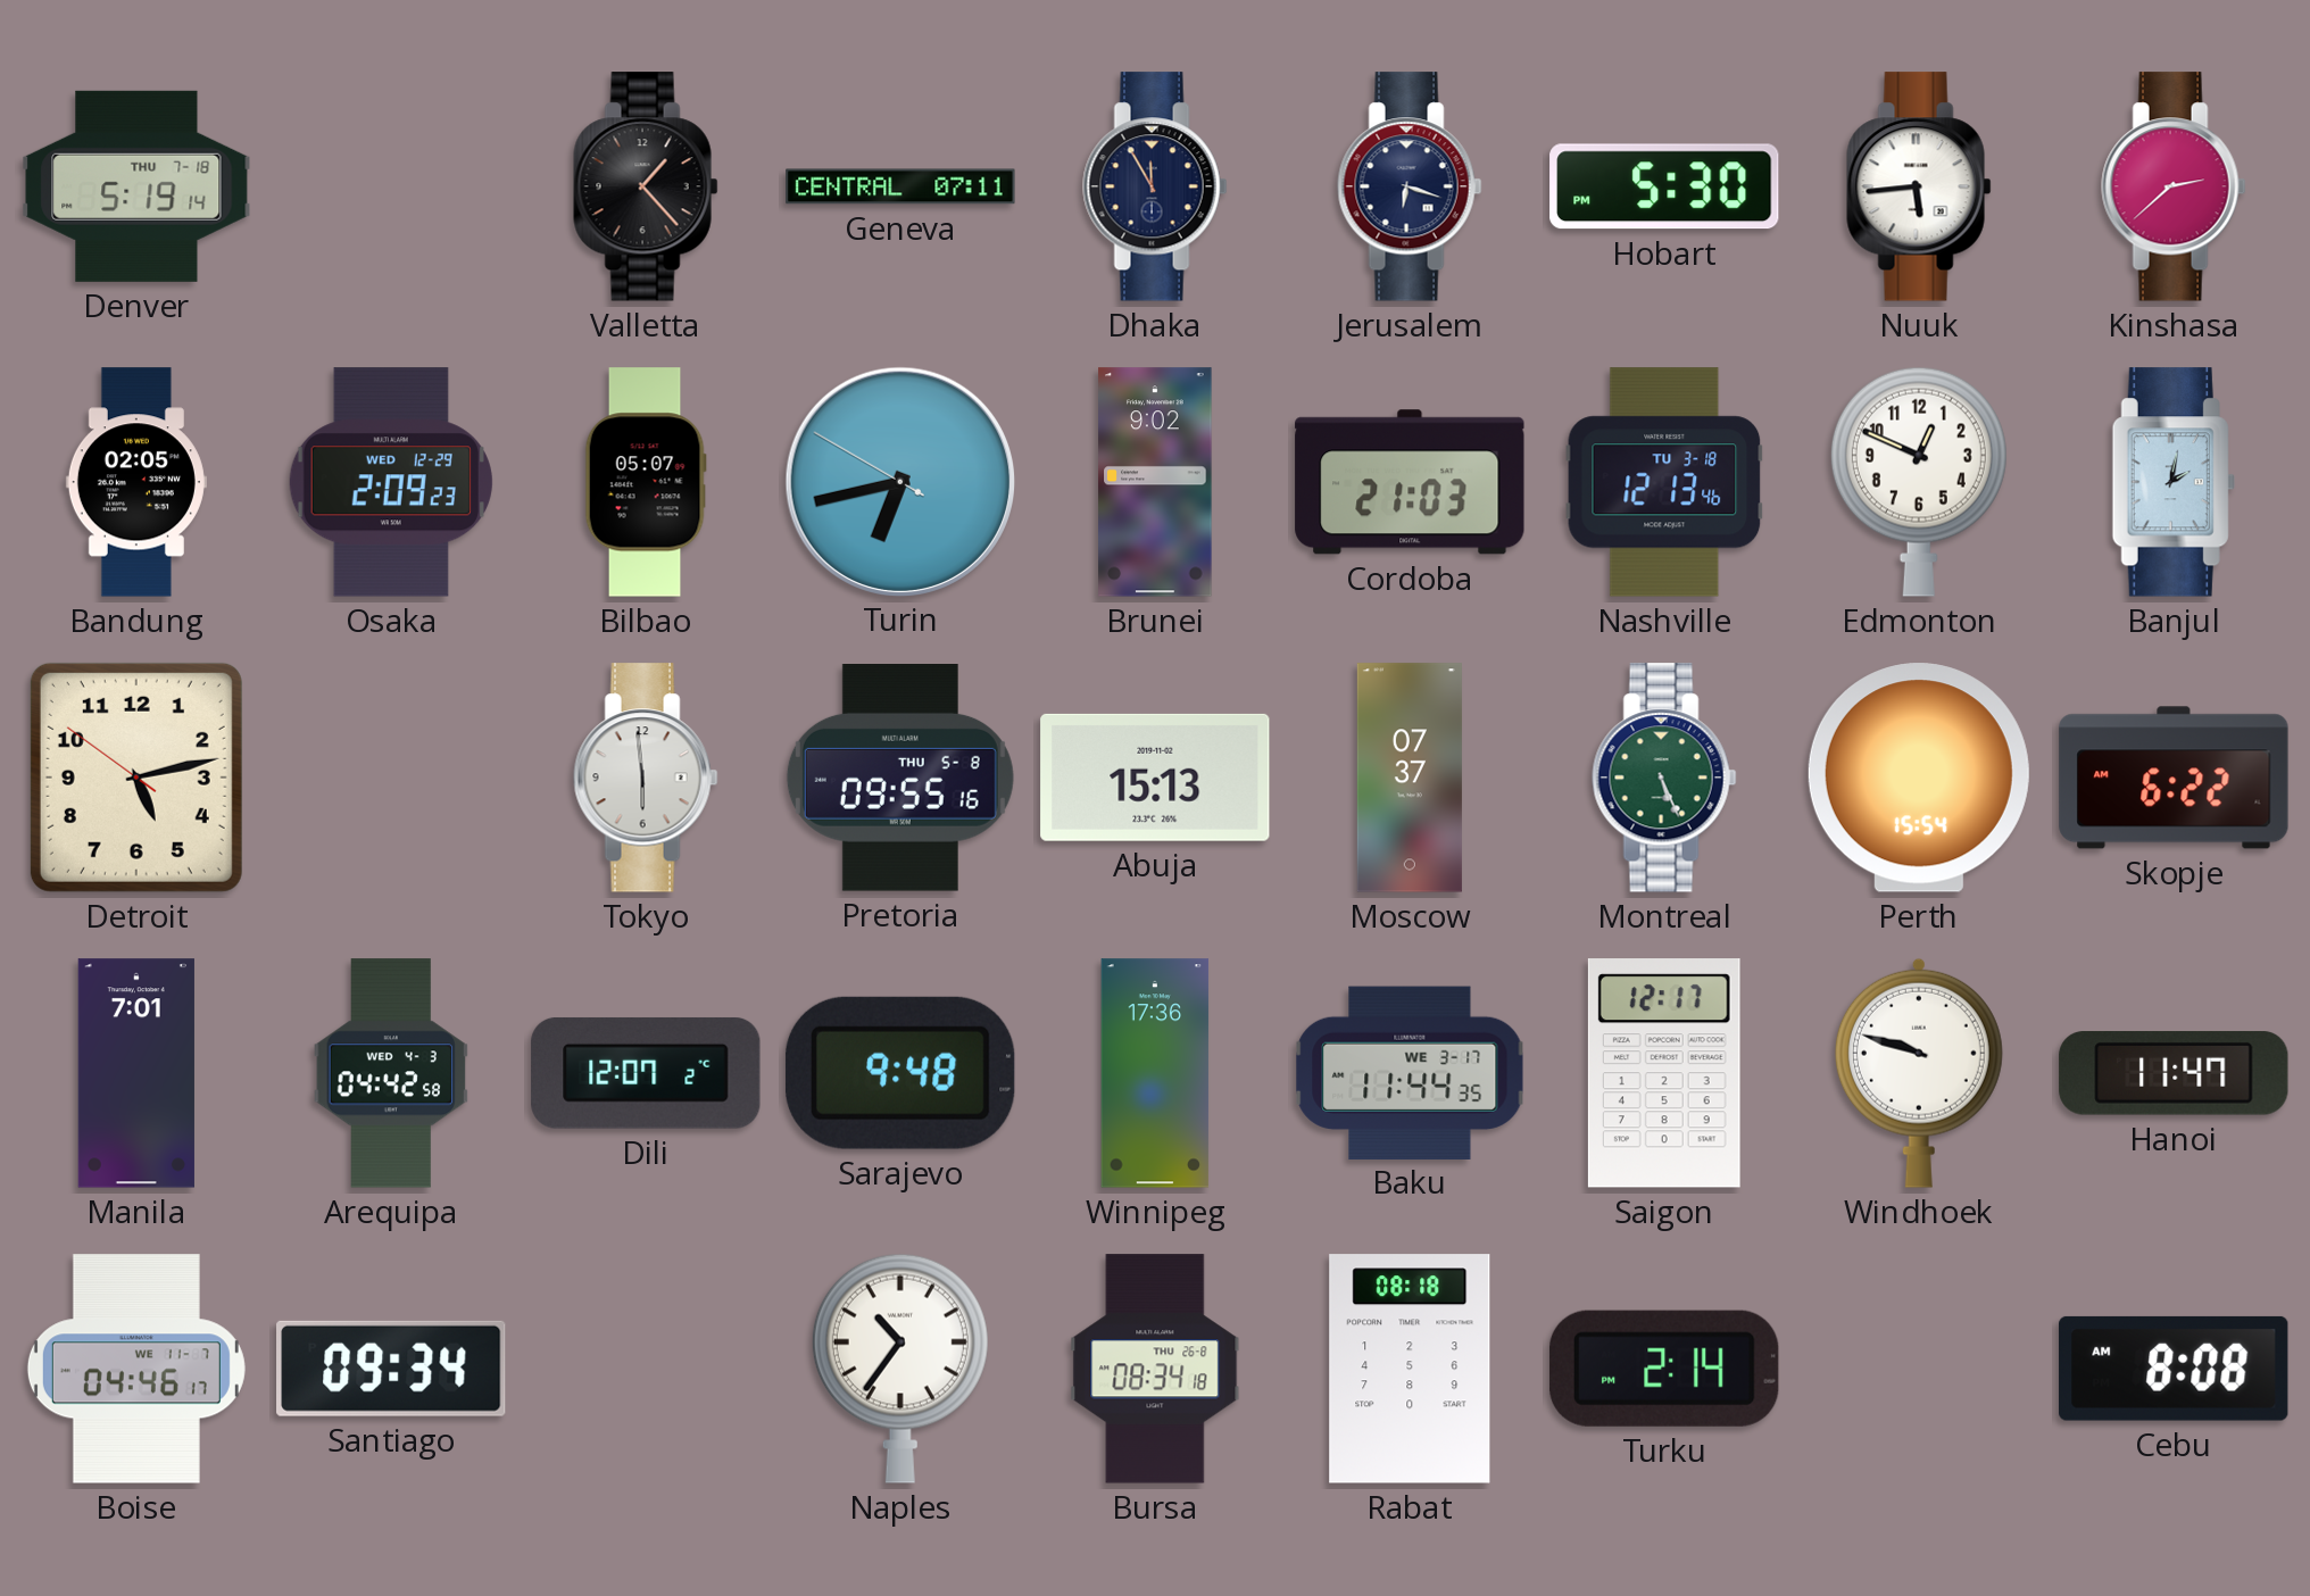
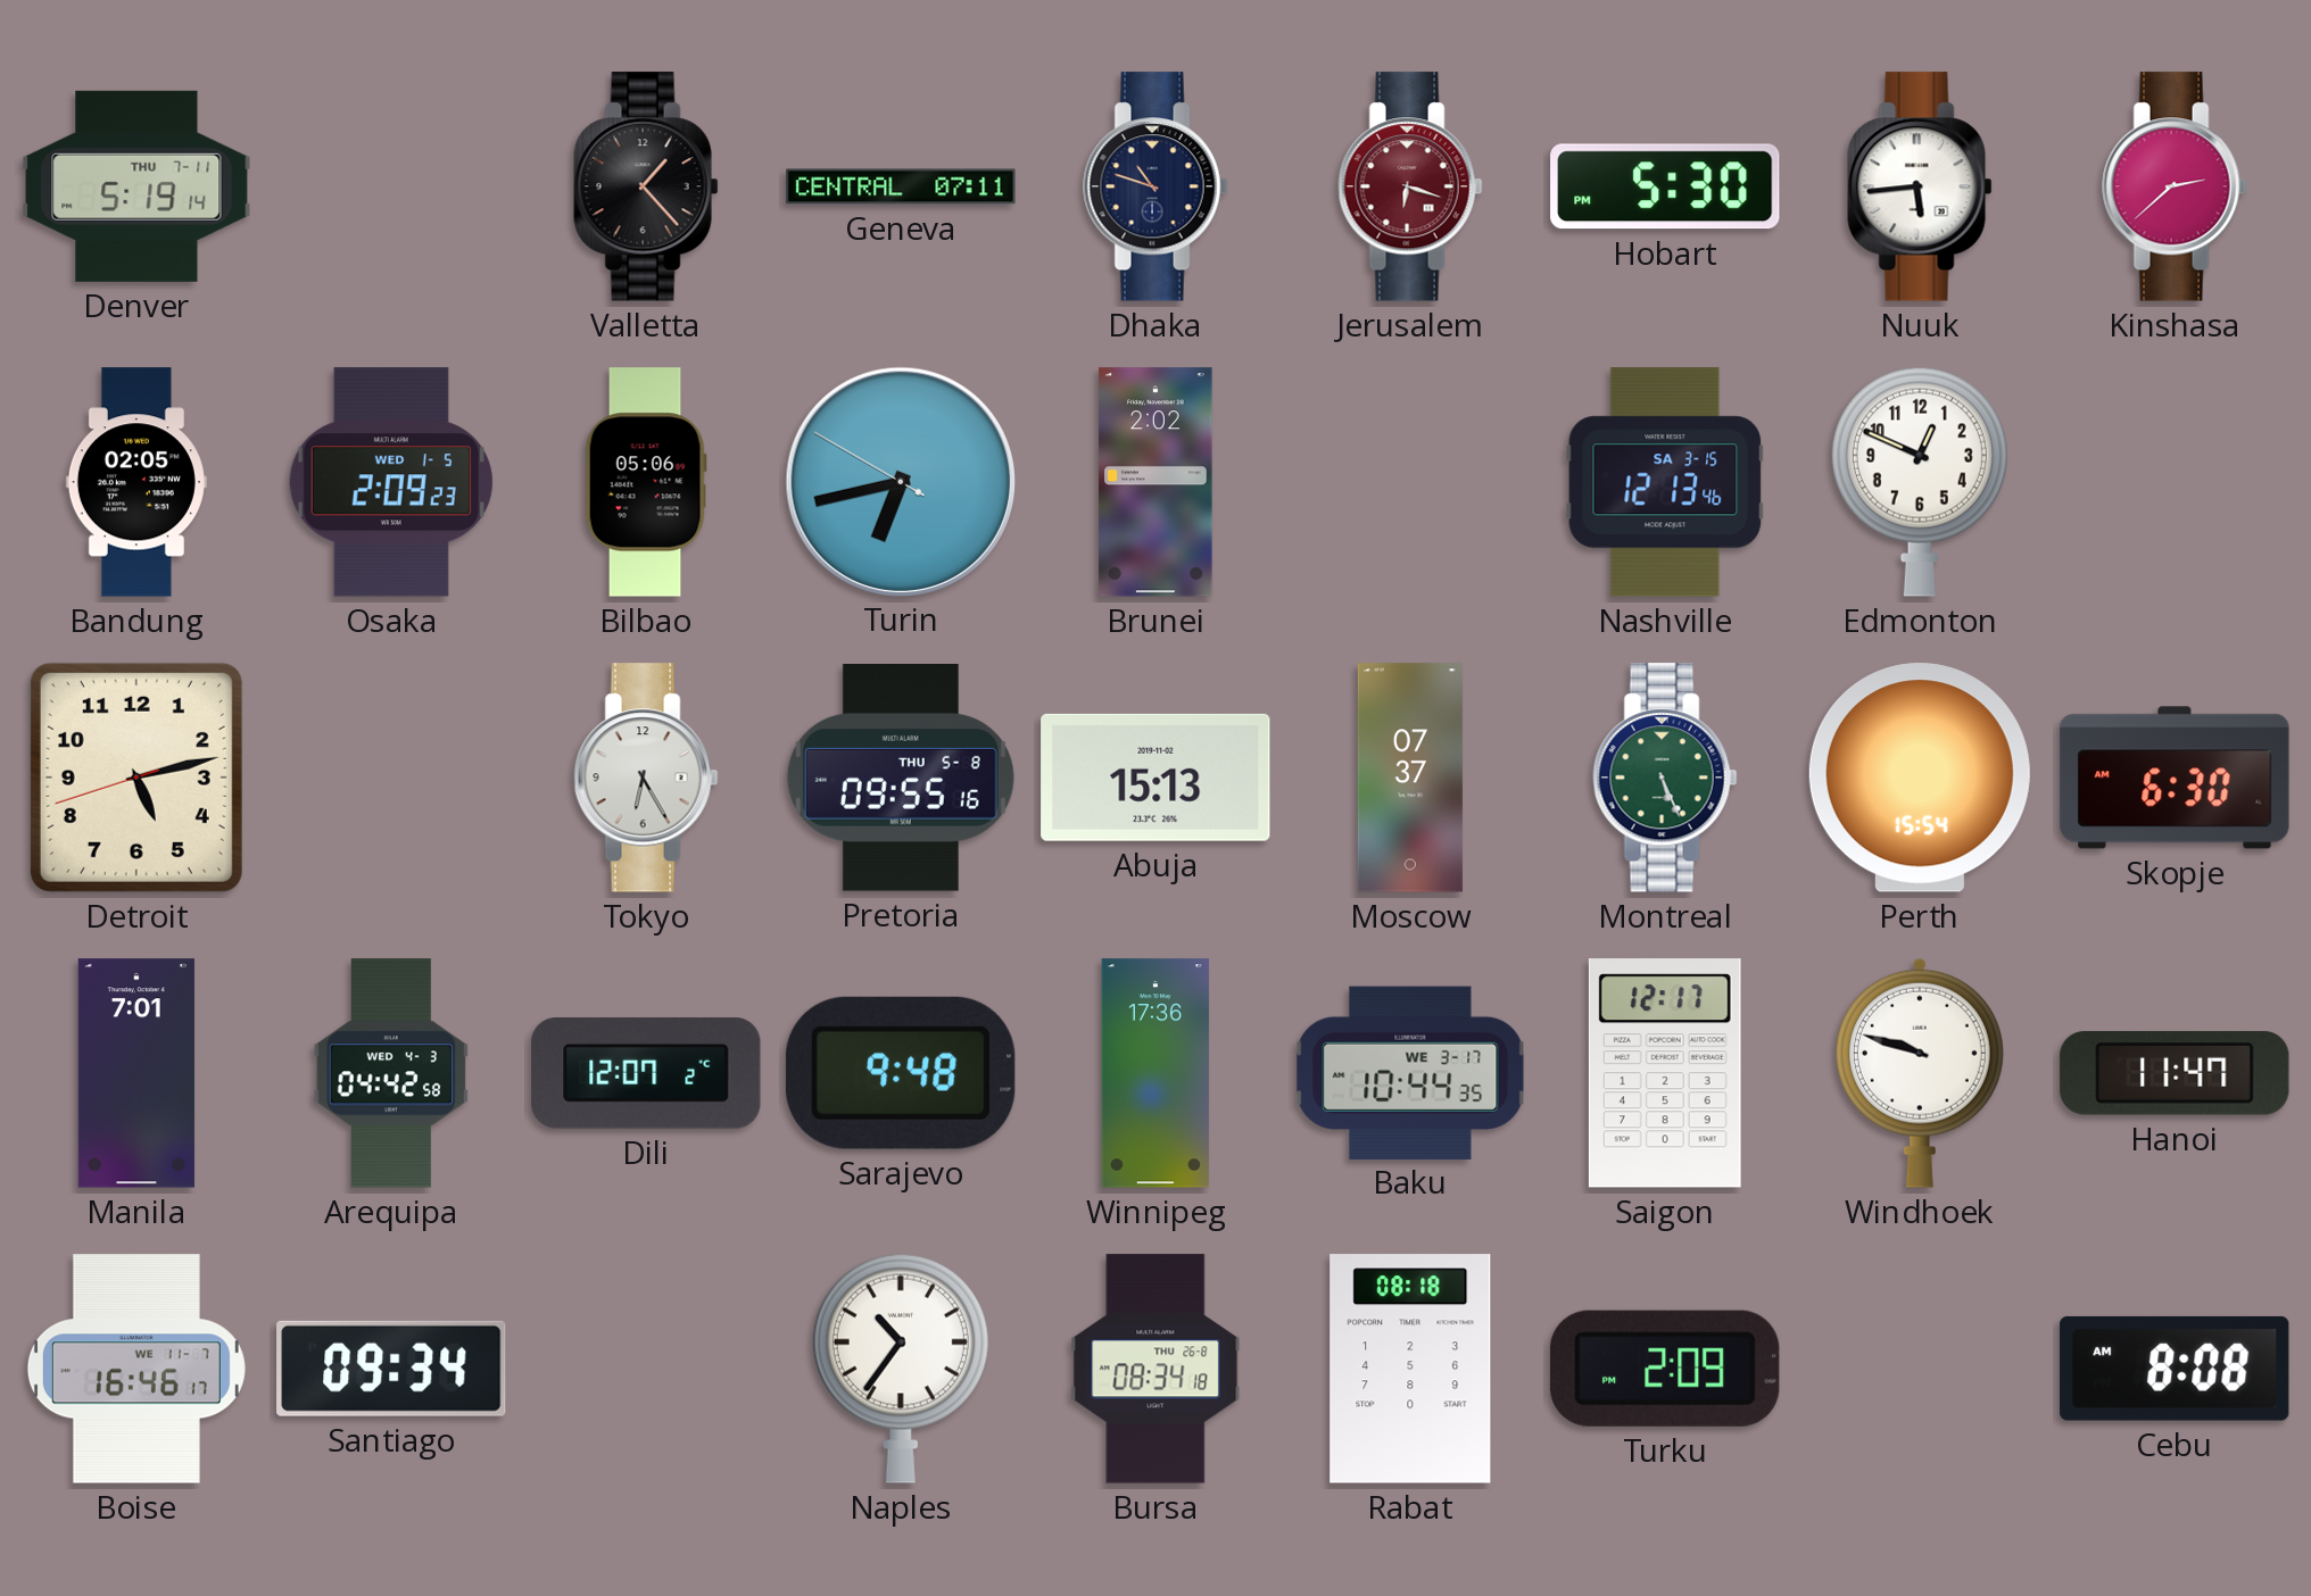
Denver date: THU 7-18 -> THU 7-11 (136, 186)
Dhaka: 11:55 -> 10:48 (1155, 186)
Jerusalem dial: navy -> burgundy (1410, 186)
Osaka date: WED 12-29 -> WED 1-5 (391, 482)
Bilbao: 05:07 -> 05:06 (646, 482)
Brunei: 9:02 -> 2:02 (1155, 482)
Cordoba: 21:03 -> none (1410, 482)
Nashville date: TU 3-18 -> SA 3-15 (1665, 482)
Banjul: 2:02 -> none (2174, 482)
Detroit: 5:12:51 -> 5:12:42 (136, 778)
Tokyo: 5:59 -> 6:25 (646, 778)
Skopje: 6:22 -> 6:30 (2175, 778)
Baku: 11:44 -> 10:44 (1410, 1072)
Boise: 04:46 -> 16:46 (136, 1369)
Turku: 2:14 -> 2:09 (1665, 1369)
